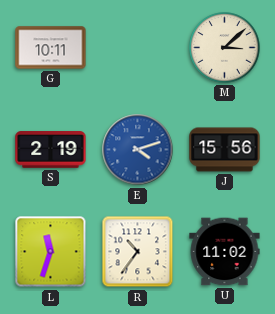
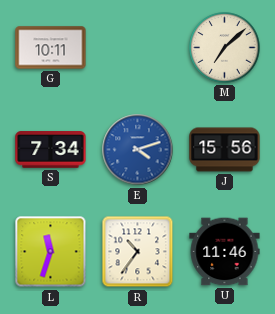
M: 3:08 -> 7:08 (225, 48)
S: 2:19 -> 7:34 (51, 150)
U: 11:02 -> 11:46 (225, 252)
